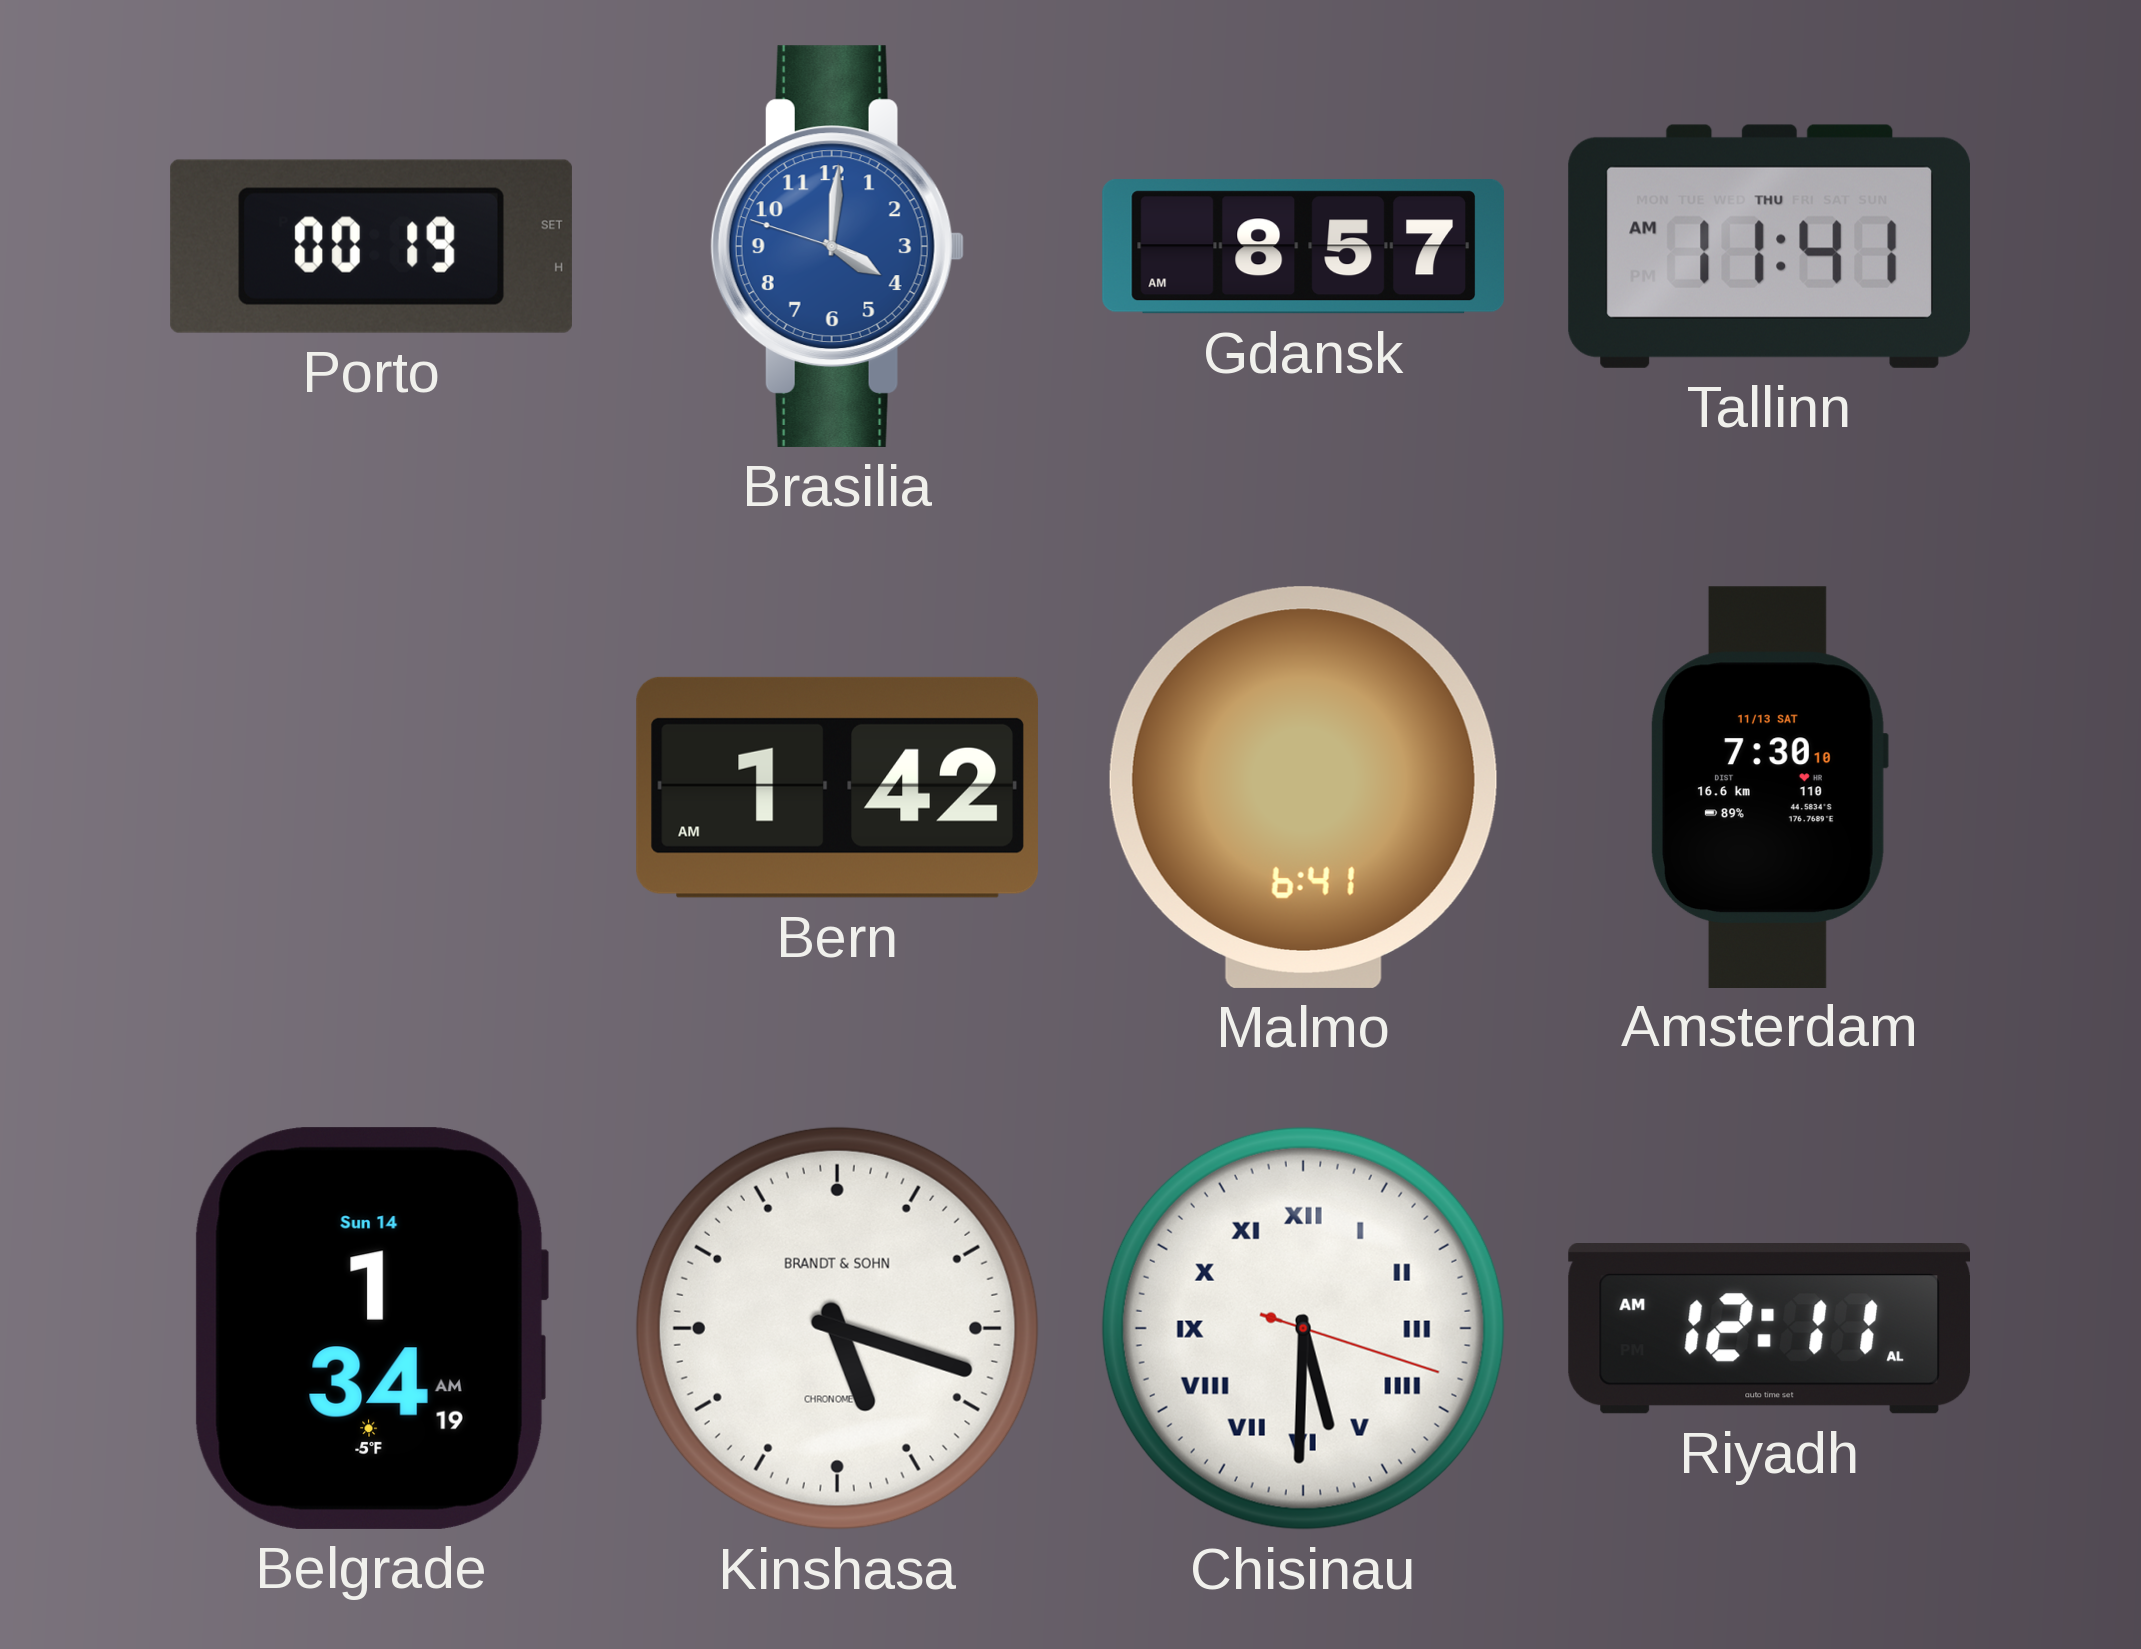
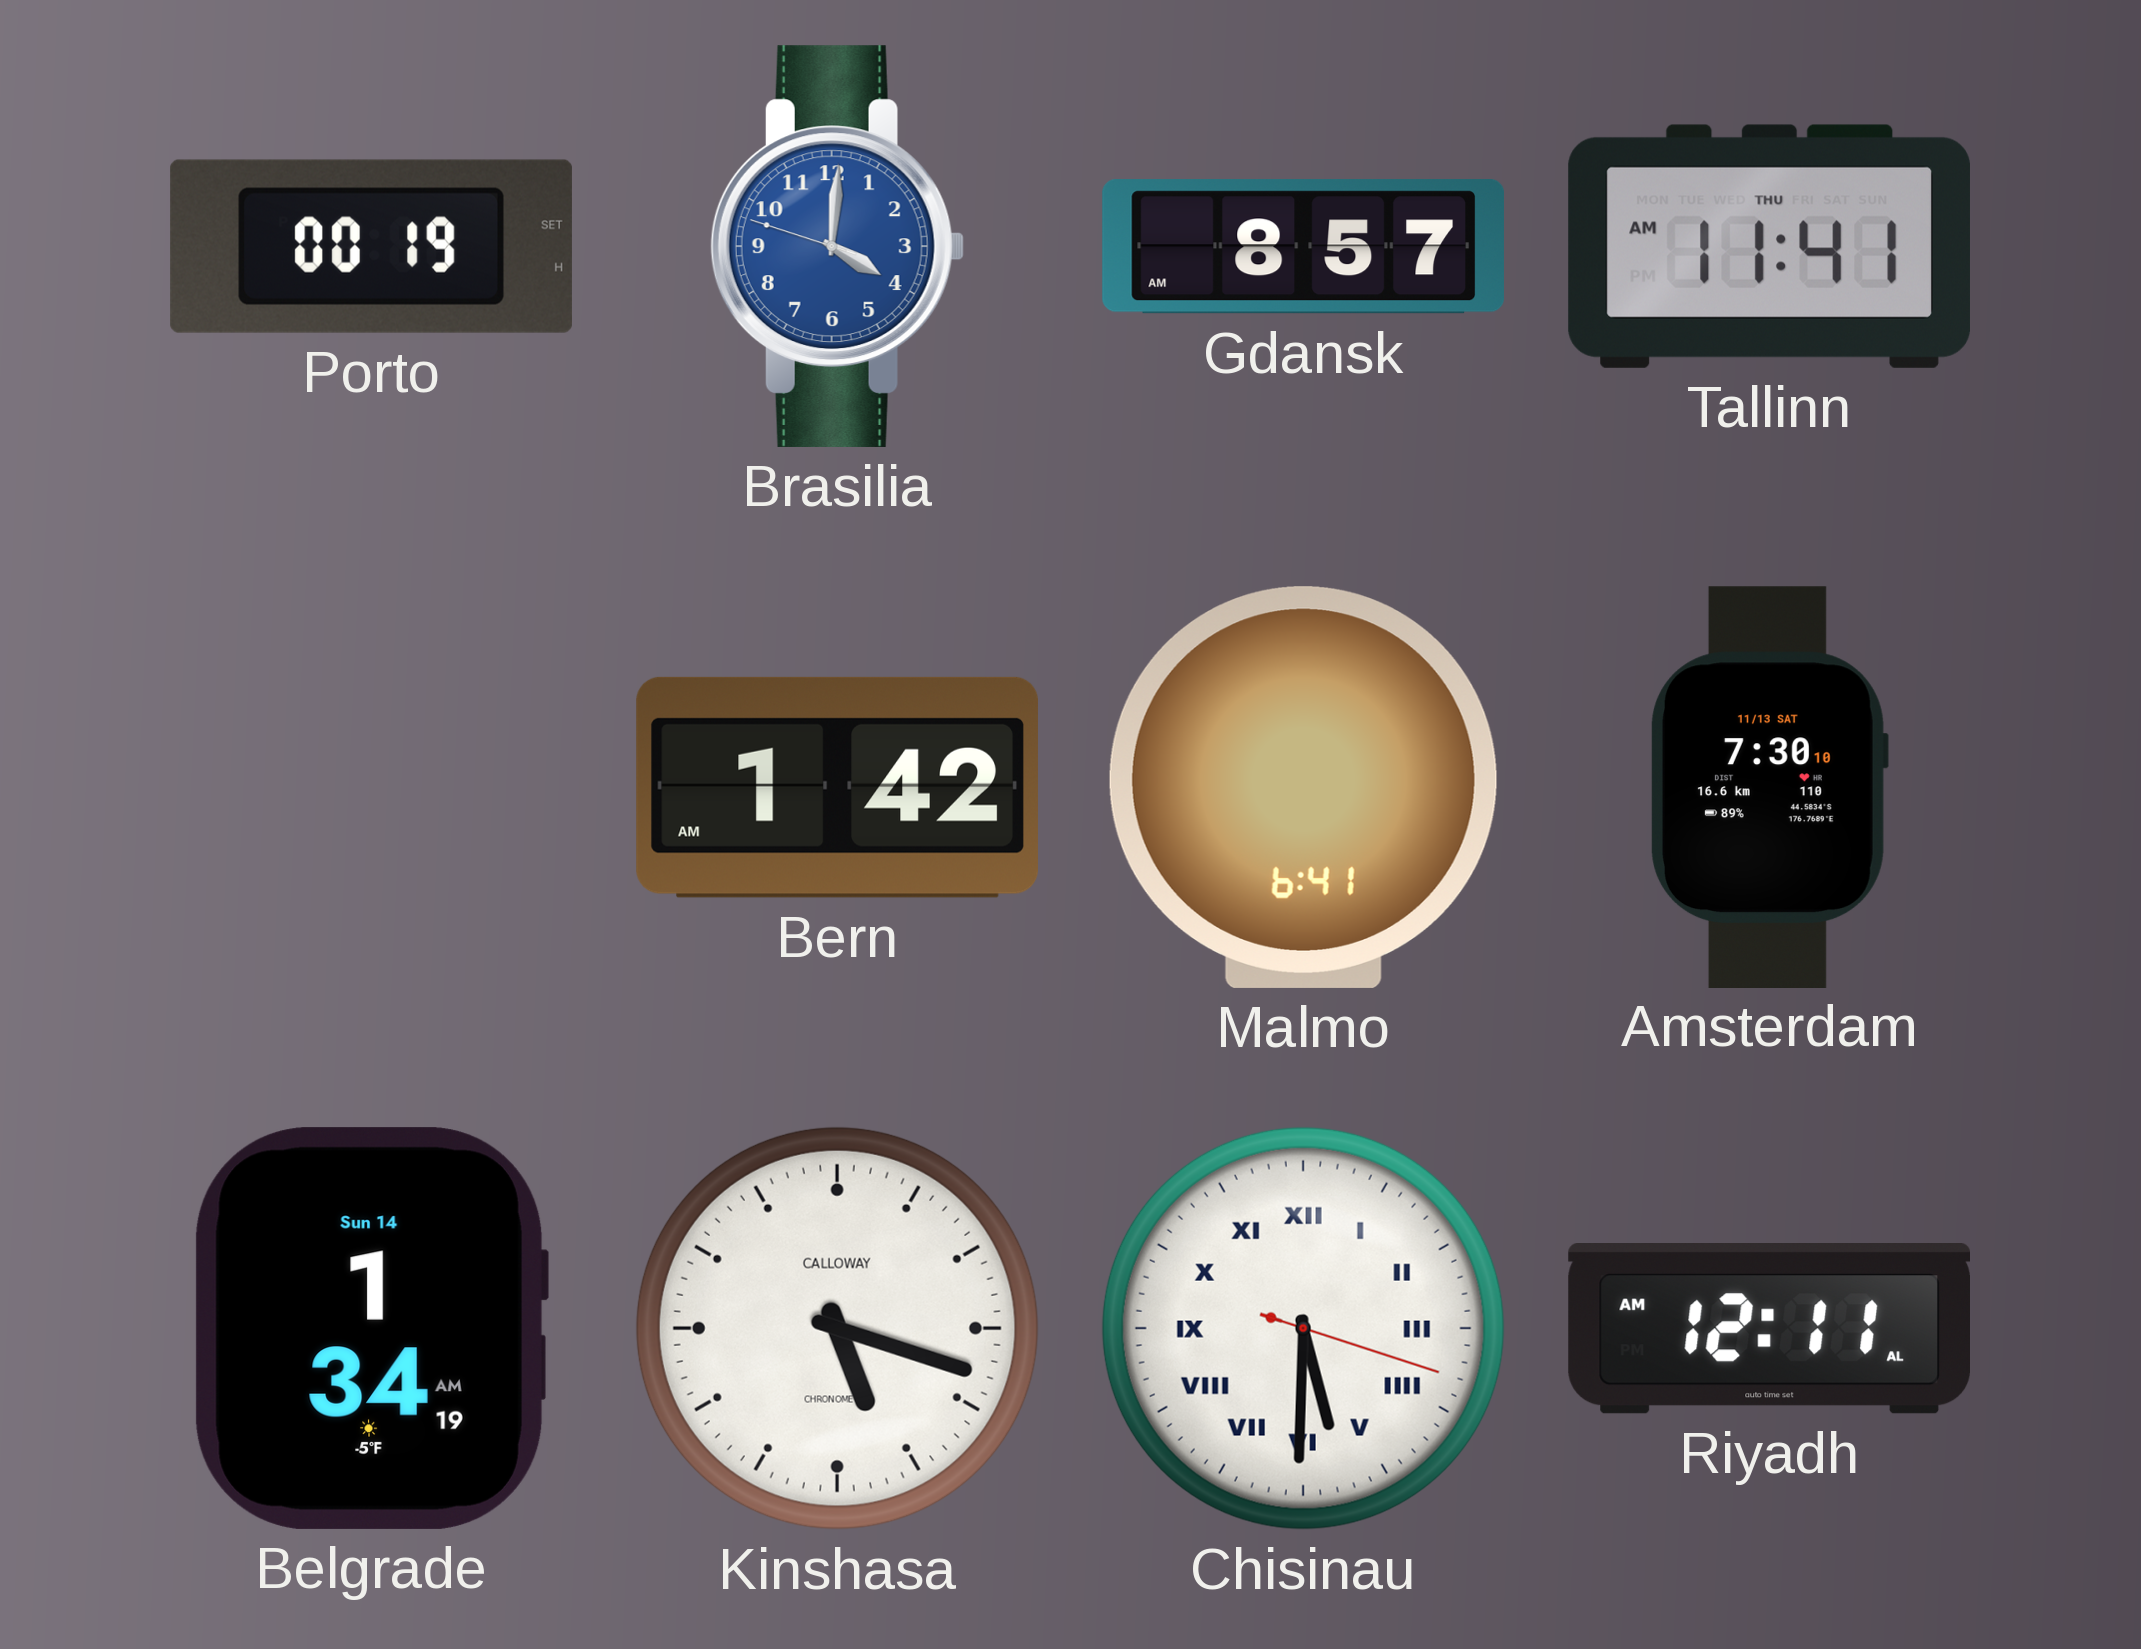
Kinshasa brand: BRANDT & SOHN -> CALLOWAY (837, 1328)
